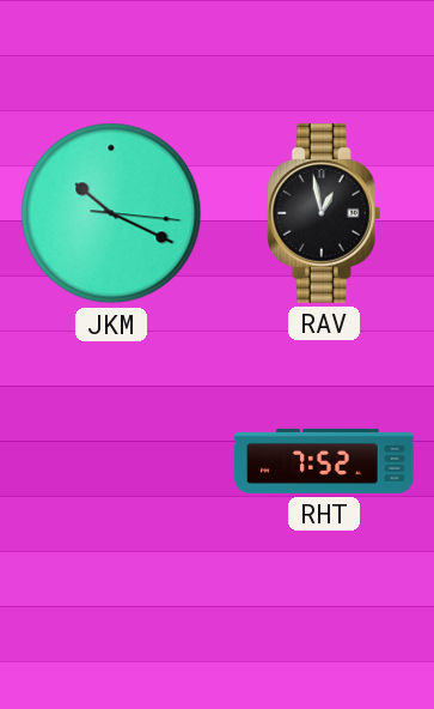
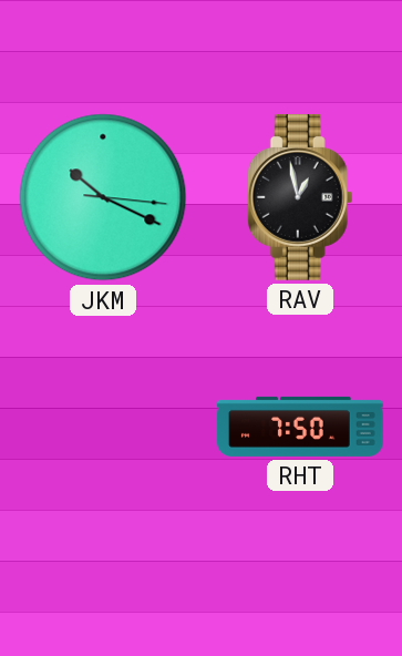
RHT: 7:52 -> 7:50 (300, 427)
